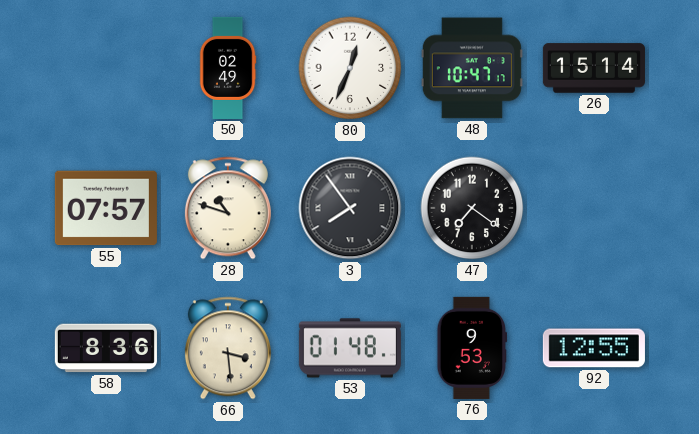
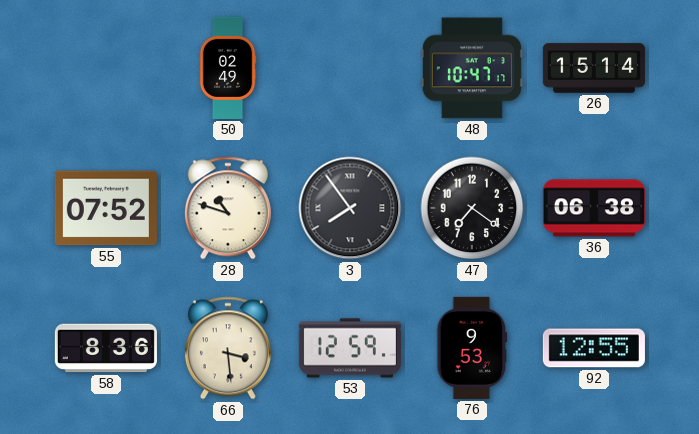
80: 12:34 -> none (350, 68)
55: 07:57 -> 07:52 (106, 208)
36: none -> 06:38 (594, 208)
53: 01:48 -> 12:59 (350, 348)
